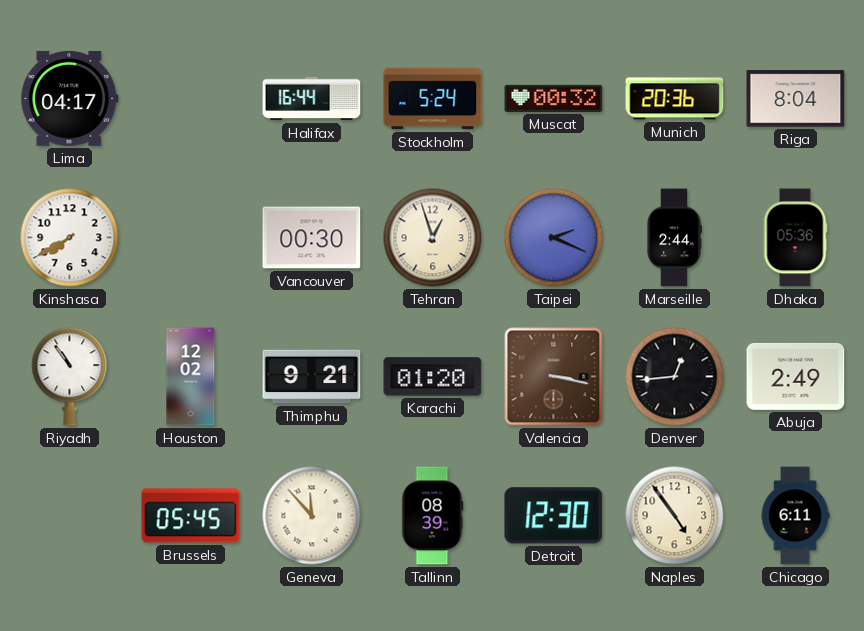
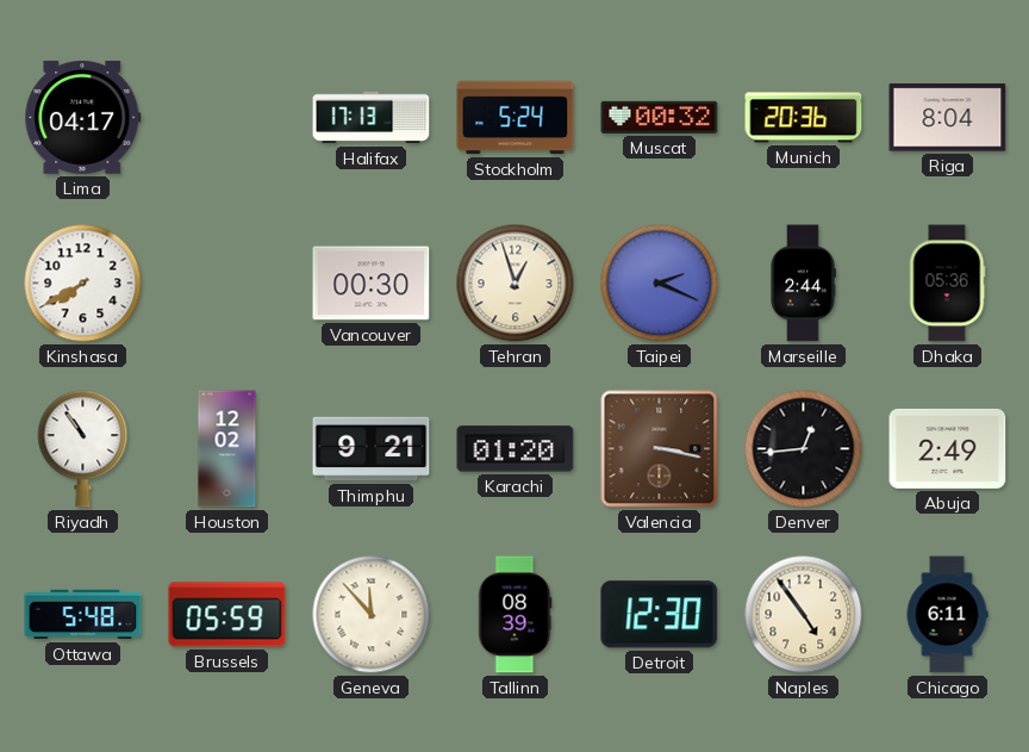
Halifax: 16:44 -> 17:13 (372, 118)
Ottawa: none -> 5:48 (83, 615)
Brussels: 05:45 -> 05:59 (227, 615)
